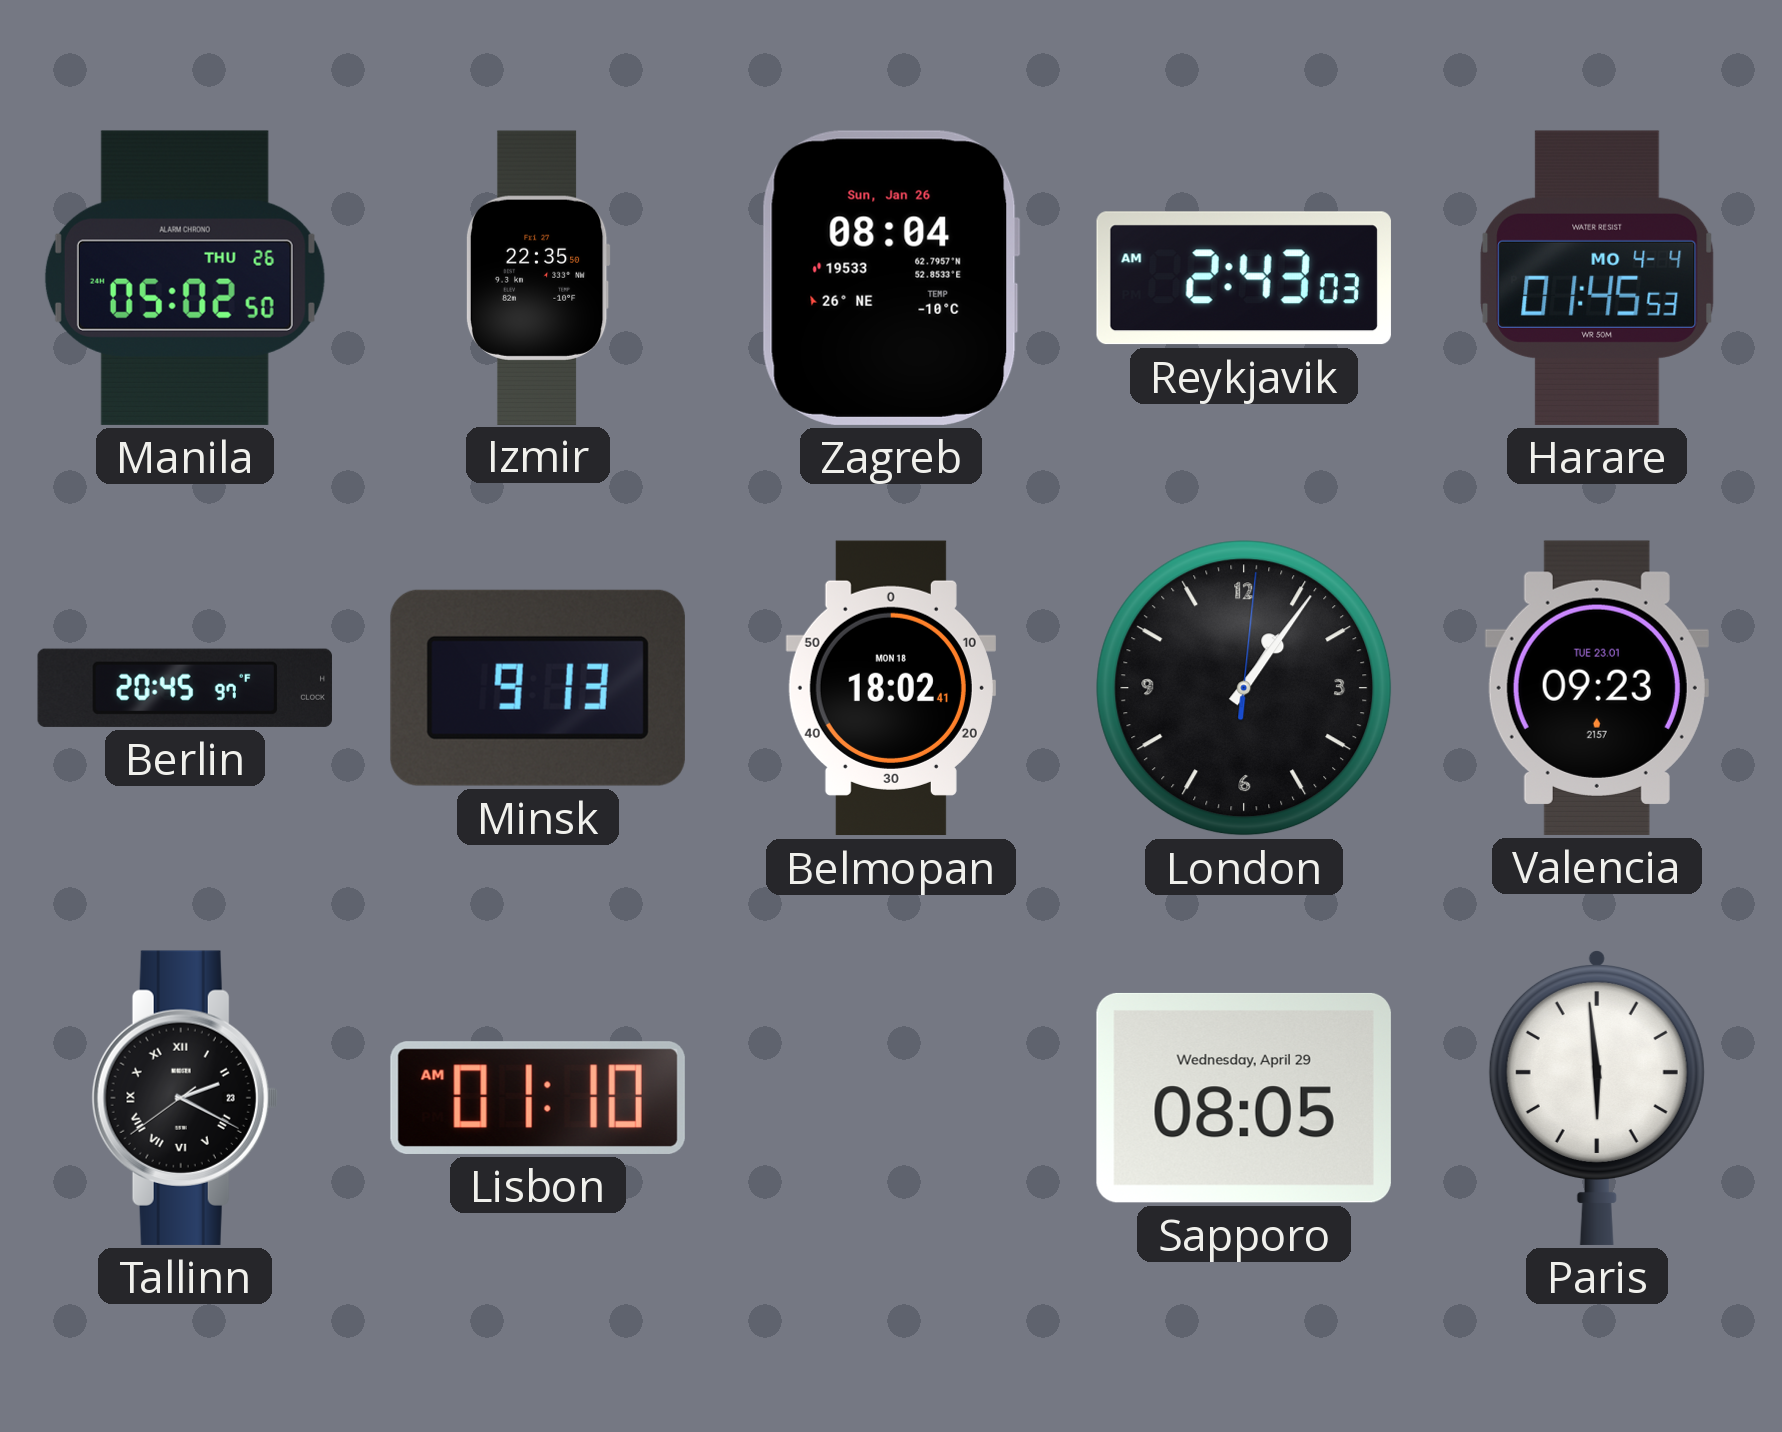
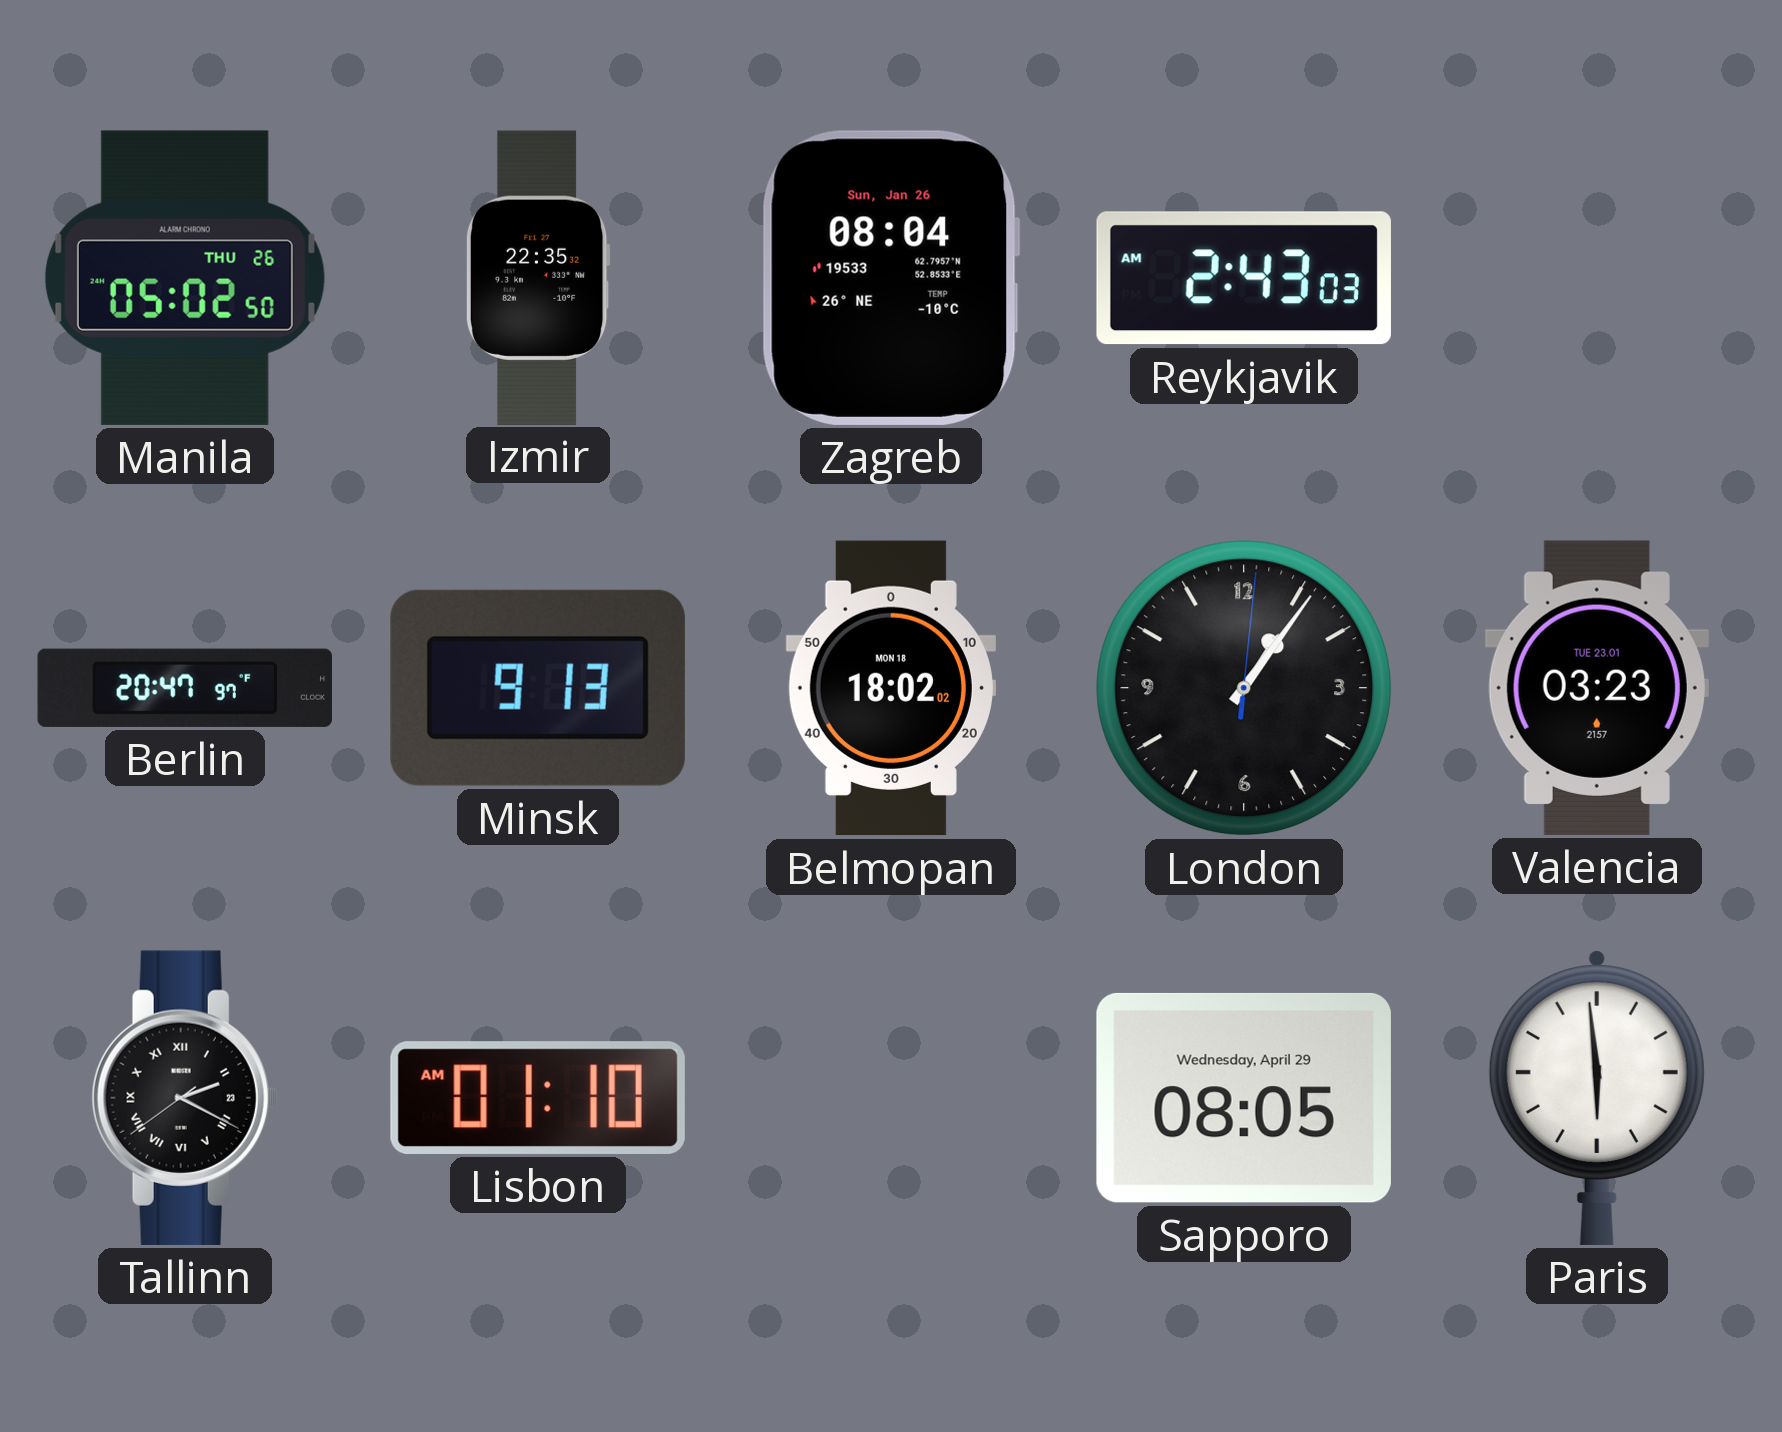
Izmir: 22:35:50 -> 22:35:32 (538, 277)
Harare: 01:45 -> none (1597, 278)
Berlin: 20:45 -> 20:47 (184, 688)
Belmopan: 18:02:41 -> 18:02:02 (891, 688)
Valencia: 09:23 -> 03:23 (1597, 688)
